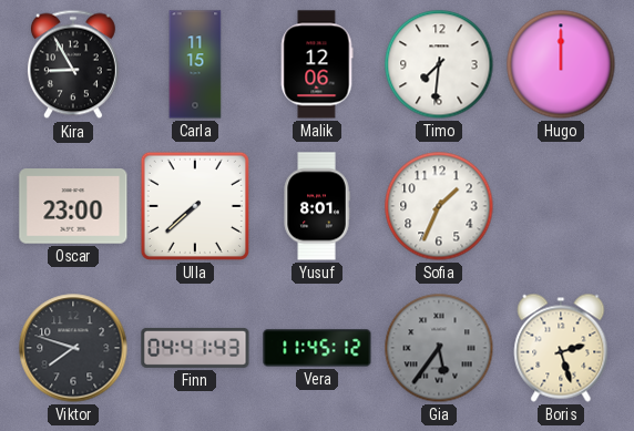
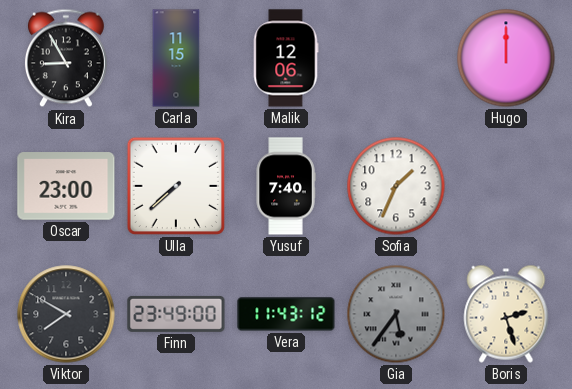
Timo: 7:31 -> none (439, 64)
Yusuf: 8:01 -> 7:40 (286, 186)
Viktor: 7:48 -> 7:50 (66, 314)
Finn: 04:41 -> 23:49 (176, 314)
Vera: 11:45 -> 11:43 (286, 314)
